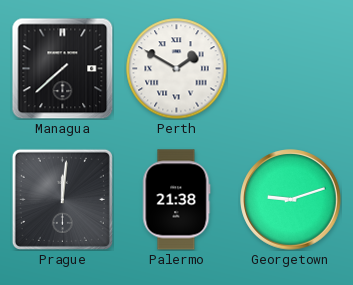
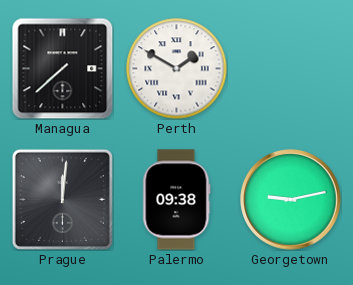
Palermo: 21:38 -> 09:38 (176, 200)
Georgetown: 9:12 -> 9:13 (291, 200)
